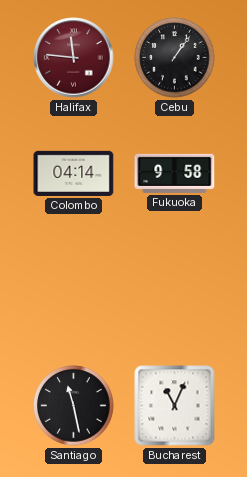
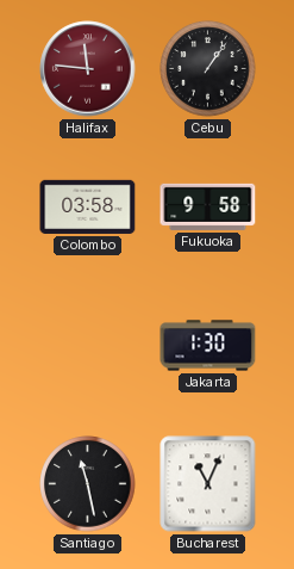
Colombo: 04:14 -> 03:58 (88, 206)
Jakarta: none -> 1:30 (208, 346)
